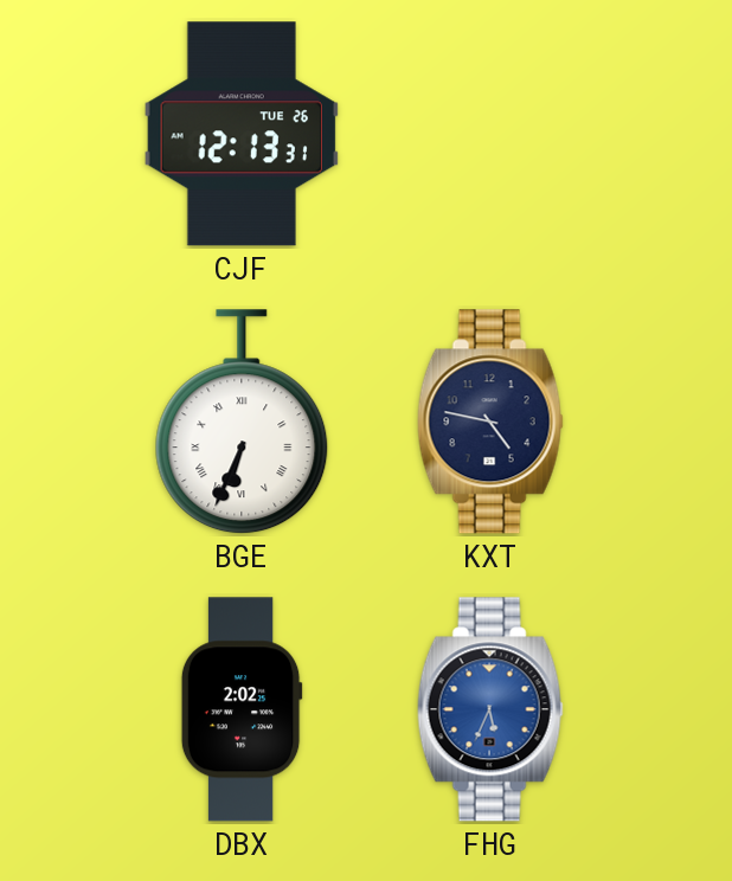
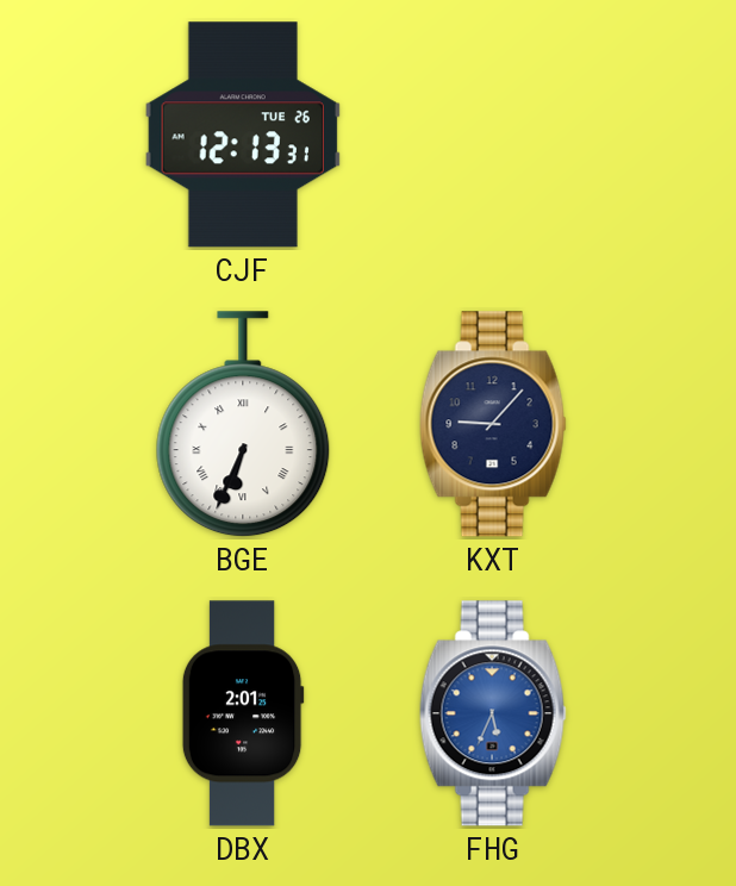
KXT: 4:47 -> 9:07 (493, 424)
DBX: 2:02 -> 2:01 (243, 713)
